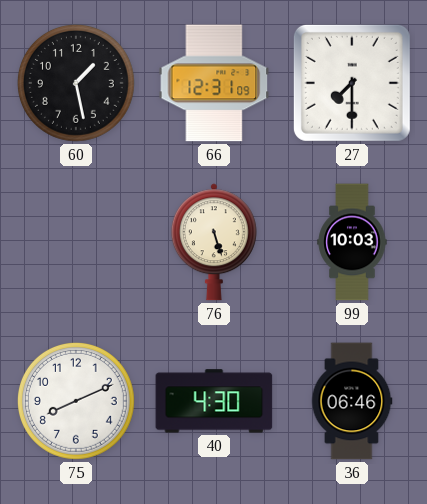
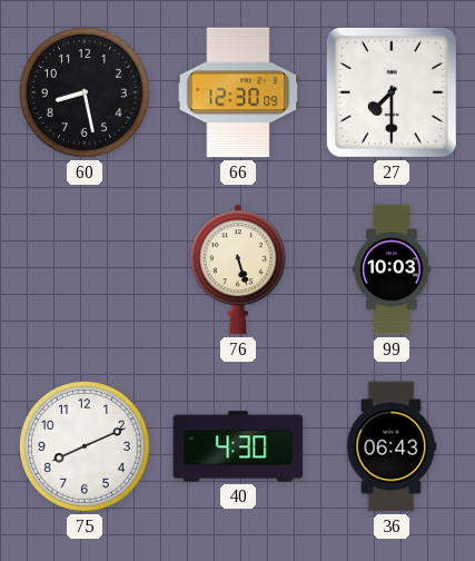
60: 1:28 -> 8:28 (85, 92)
66: 12:31 -> 12:30 (238, 92)
36: 06:46 -> 06:43 (392, 446)
